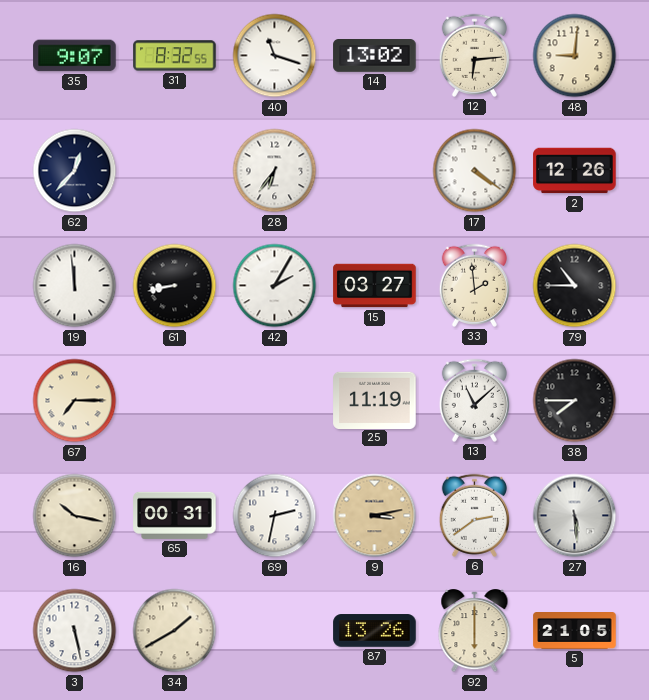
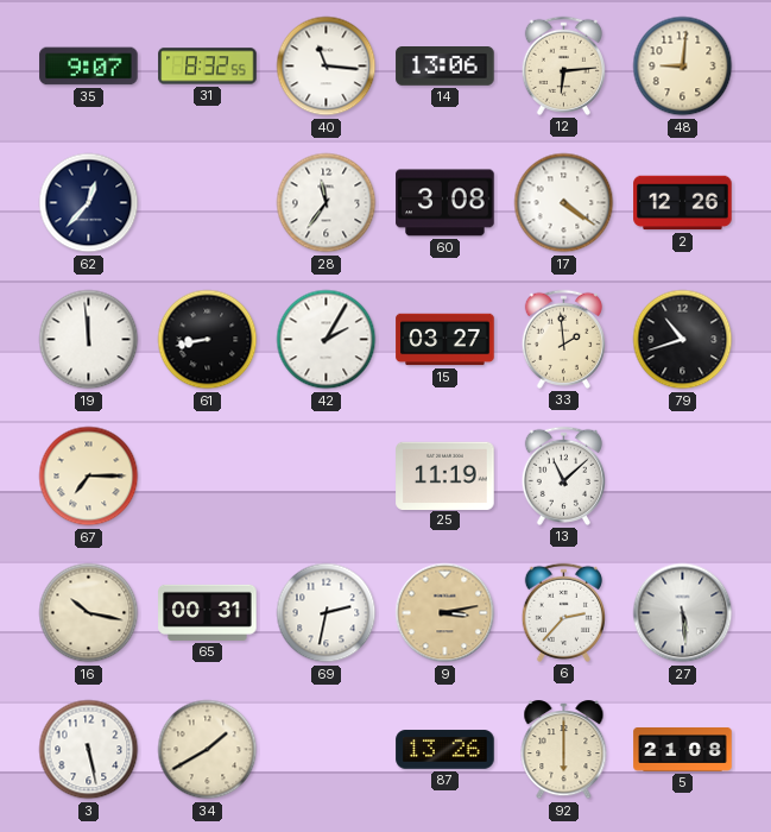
40: 11:18 -> 11:16 (327, 67)
14: 13:02 -> 13:06 (445, 67)
28: 6:36 -> 11:36 (327, 203)
60: none -> 3:08 (445, 203)
79: 10:45 -> 10:42 (683, 340)
38: 7:45 -> none (575, 401)
6: 2:39 -> 2:37 (563, 612)
5: 21:05 -> 21:08 (683, 750)
